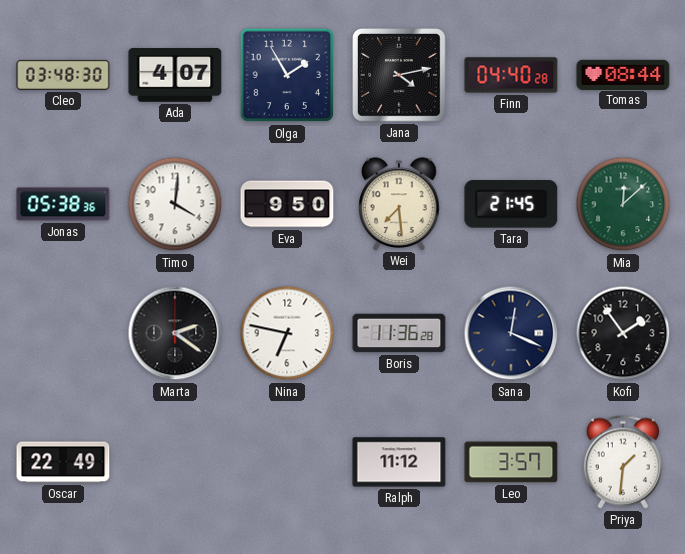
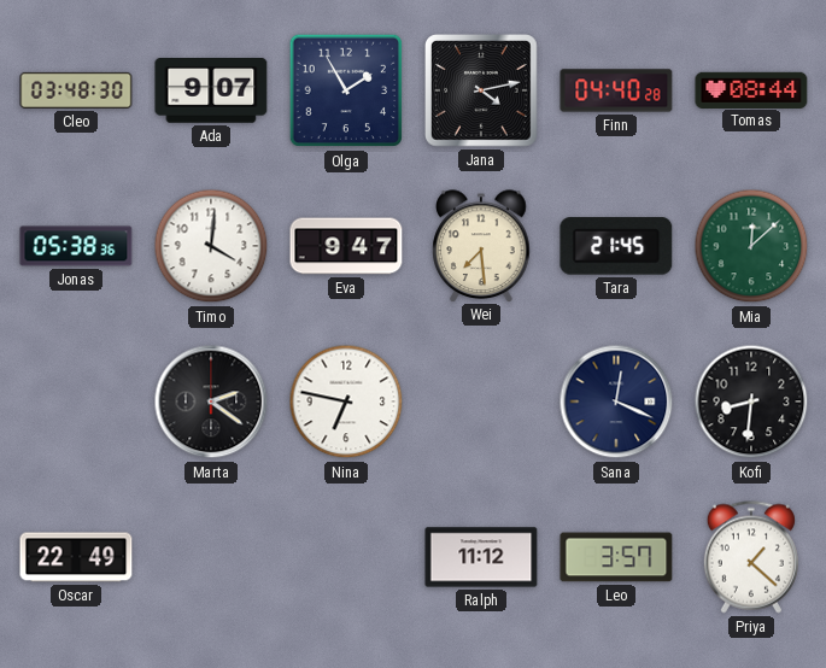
Ada: 4:07 -> 9:07 (211, 92)
Eva: 9:50 -> 9:47 (346, 246)
Boris: 11:36 -> none (399, 333)
Kofi: 1:54 -> 8:31 (751, 402)
Priya: 1:31 -> 1:22 (751, 557)
